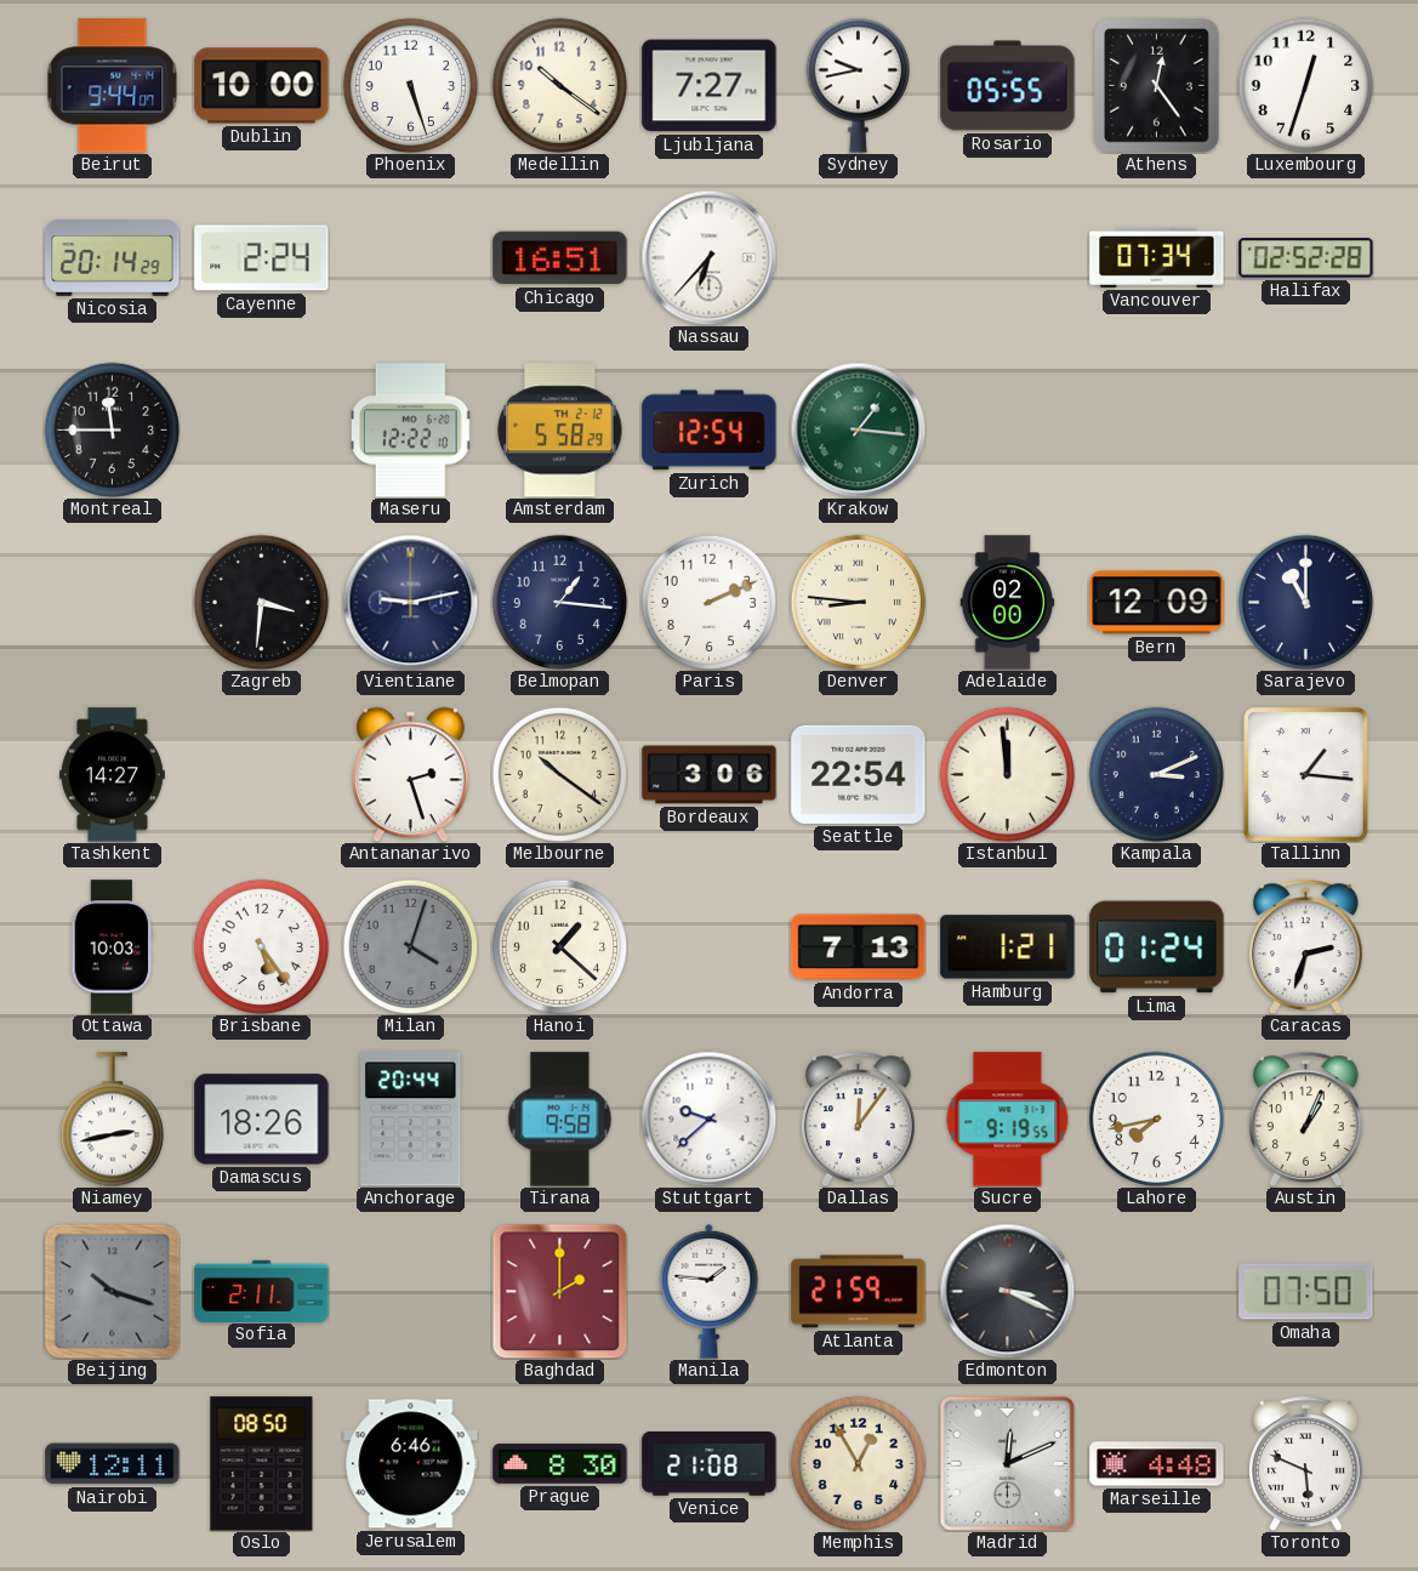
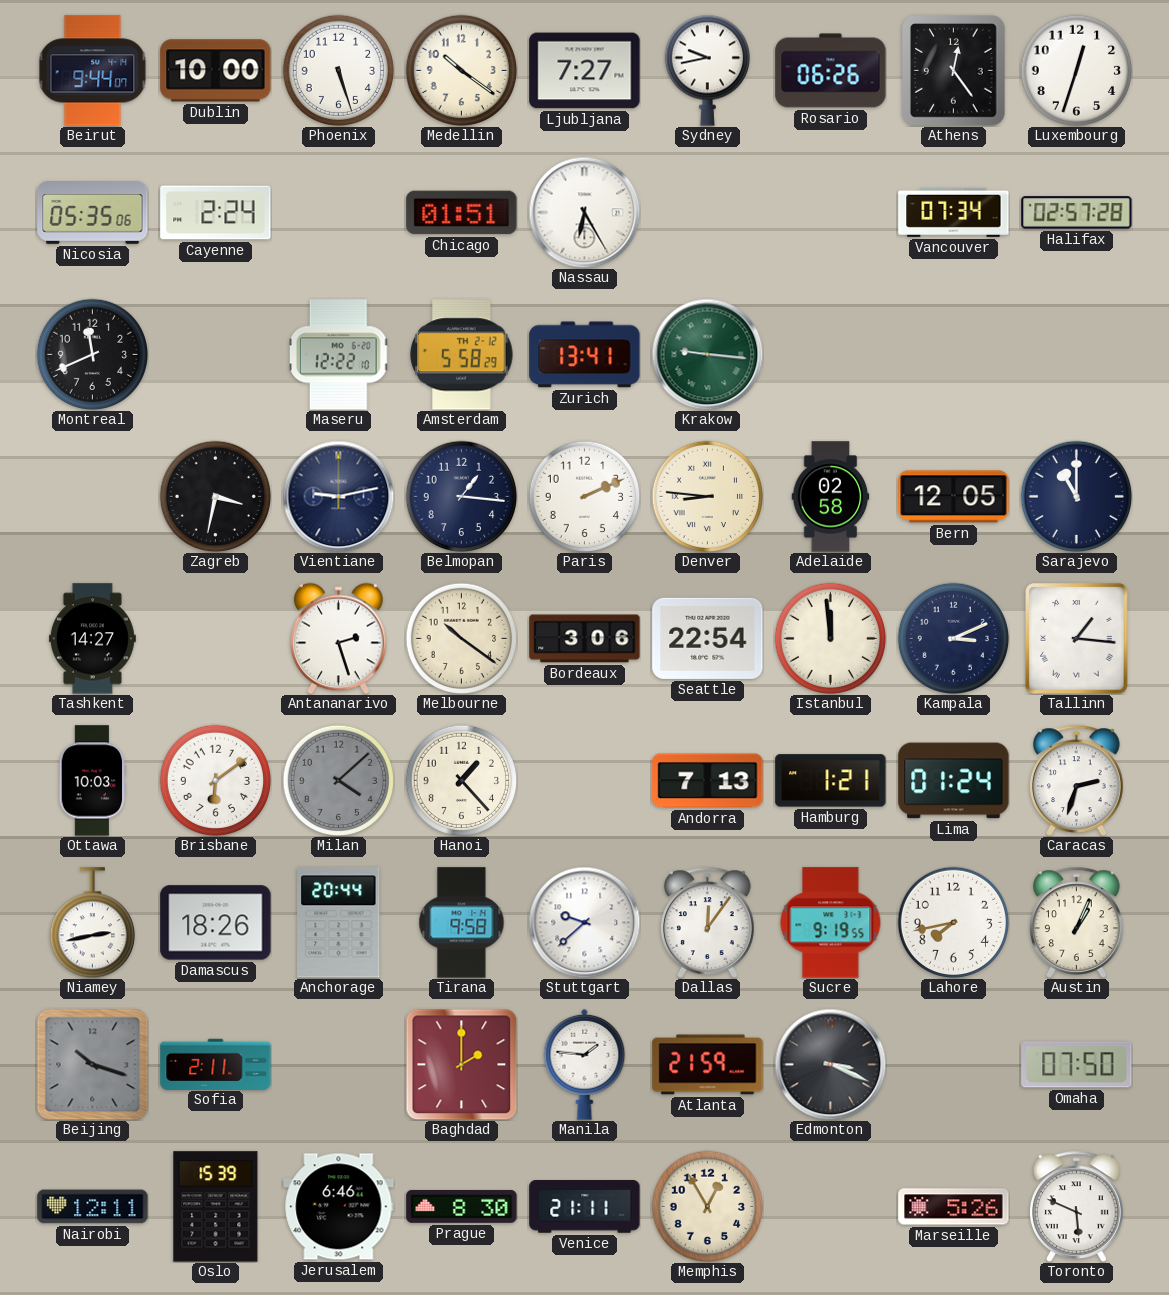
Rosario: 05:55 -> 06:26 (831, 71)
Nicosia: 20:14 -> 05:35 (93, 213)
Chicago: 16:51 -> 01:51 (462, 213)
Nassau: 6:37 -> 6:25 (584, 212)
Halifax: 02:52 -> 02:57 (1077, 213)
Montreal: 11:45 -> 11:41 (92, 354)
Zurich: 12:54 -> 13:41 (585, 355)
Krakow: 1:16 -> 9:16 (707, 354)
Zagreb: 3:31 -> 3:32 (215, 496)
Adelaide: 02:00 -> 02:58 (831, 497)
Bern: 12:09 -> 12:05 (954, 497)
Brisbane: 5:24 -> 6:09 (215, 780)
Milan: 4:03 -> 4:08 (338, 780)
Hanoi: 1:22 -> 1:23 (461, 780)
Oslo: 08:50 -> 15:39 (216, 1207)
Venice: 21:08 -> 21:11 (585, 1207)
Madrid: 12:11 -> none (1007, 1463)
Marseille: 4:48 -> 5:26 (954, 1207)
